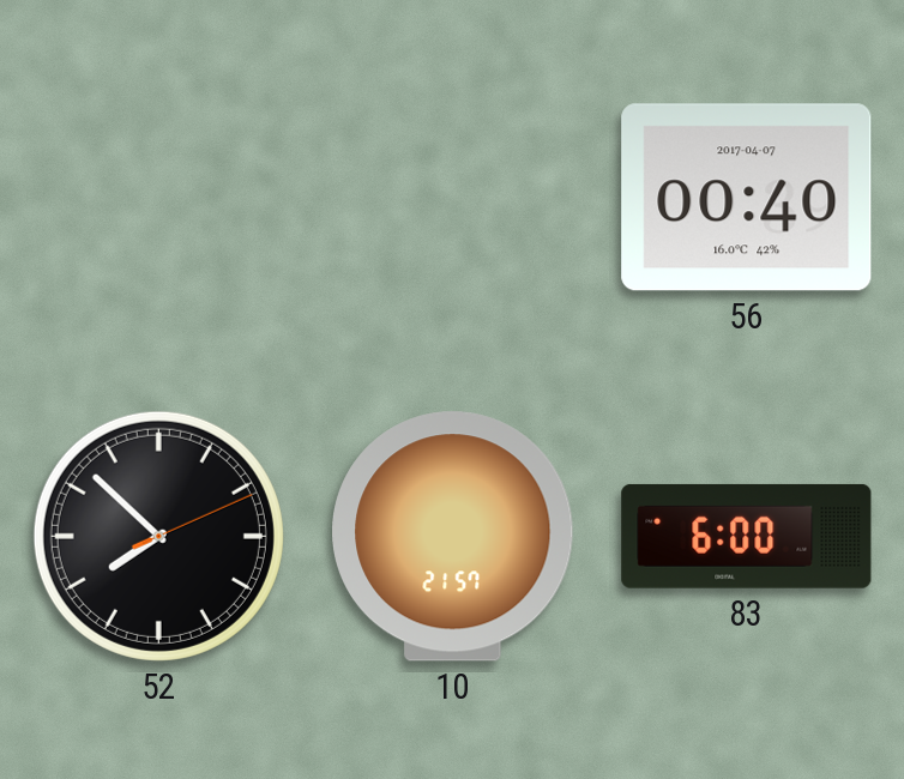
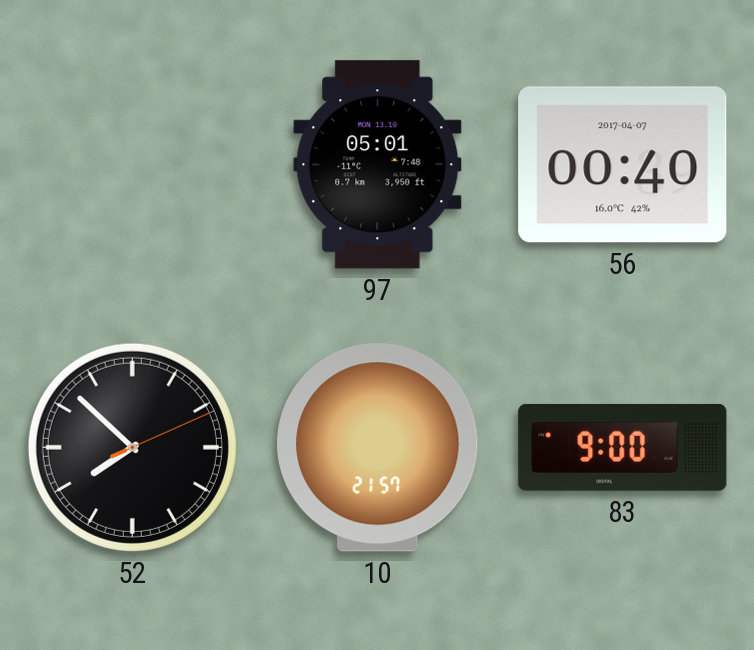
97: none -> 05:01 (378, 165)
83: 6:00 -> 9:00 (623, 447)
